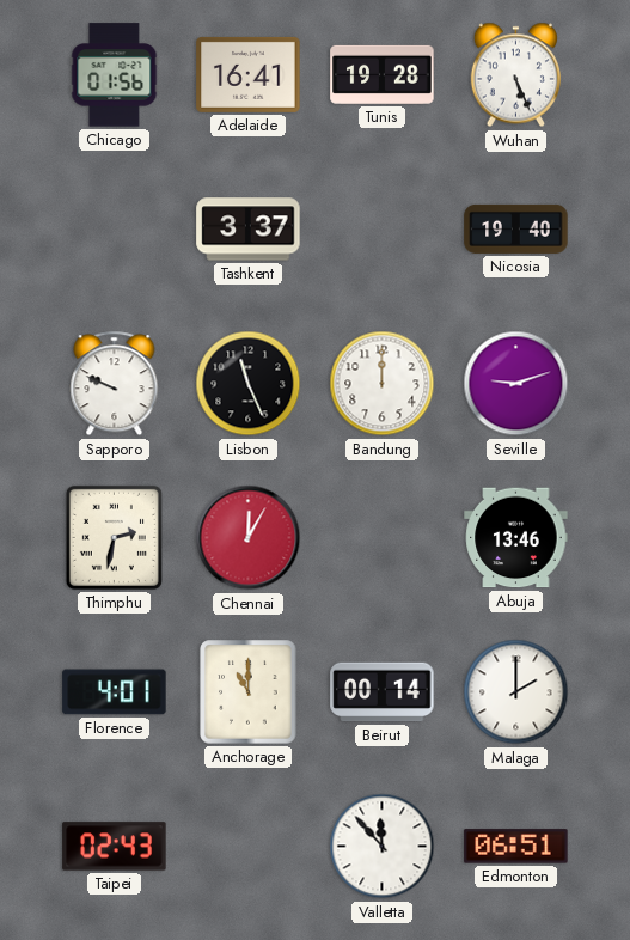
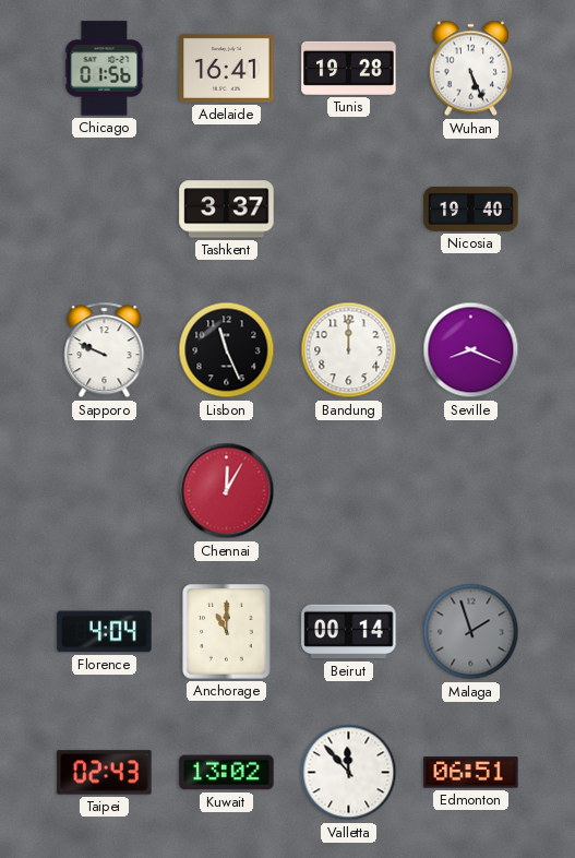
Seville: 9:12 -> 8:19 (471, 350)
Thimphu: 2:32 -> none (114, 537)
Abuja: 13:46 -> none (516, 538)
Florence: 4:01 -> 4:04 (105, 632)
Malaga: 2:00 -> 1:57 (471, 632)
Malaga dial: white -> grey (471, 632)
Kuwait: none -> 13:02 (227, 773)
